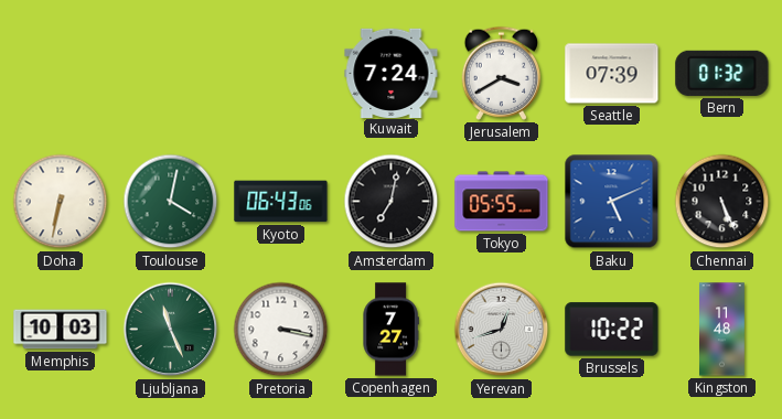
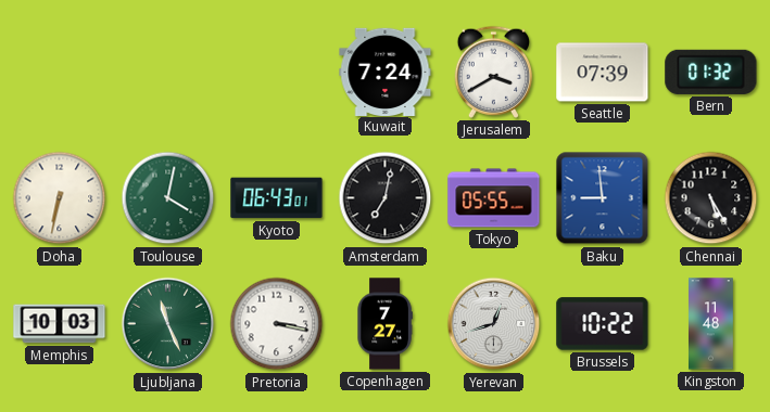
Kyoto: 06:43:06 -> 06:43:01 (277, 198)
Baku: 5:11 -> 8:59 (603, 198)
Chennai: 5:26 -> 5:25 (711, 198)
